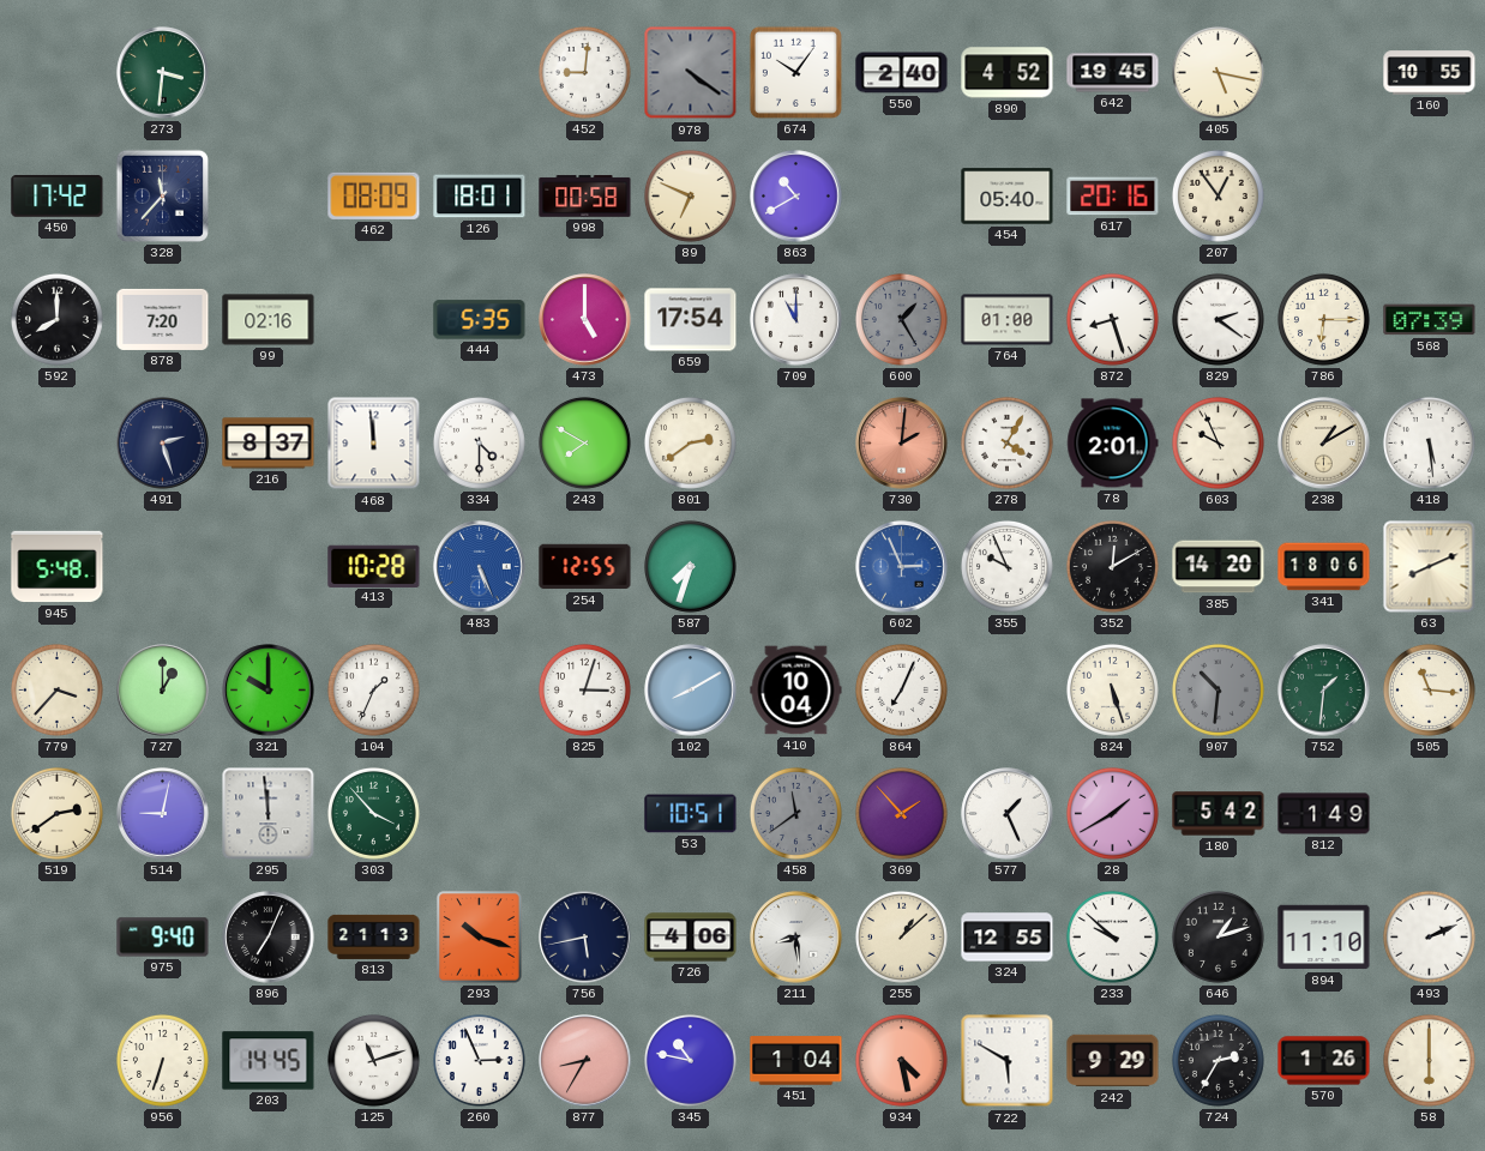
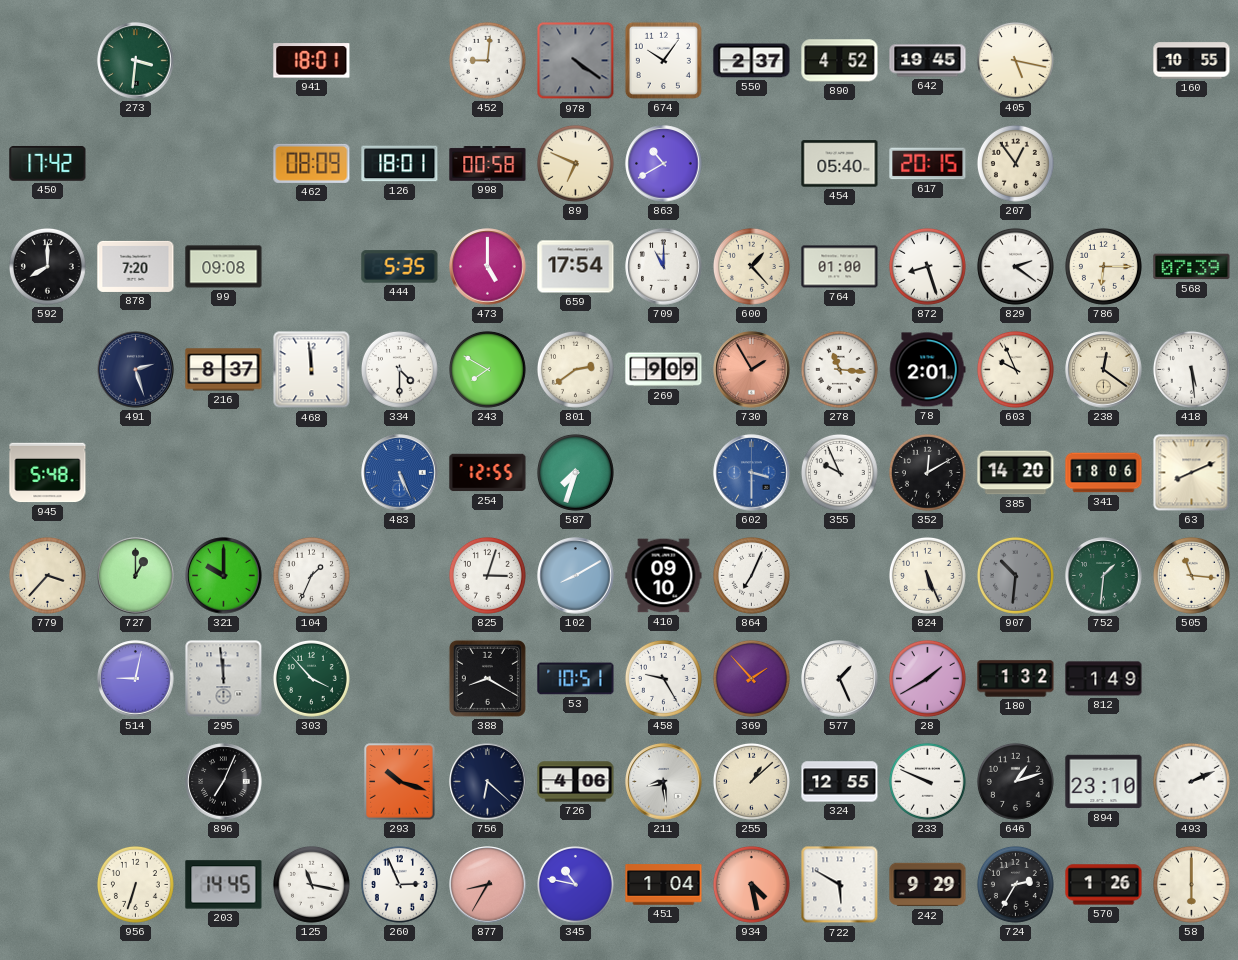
941: none -> 18:01 (312, 61)
550: 2:40 -> 2:37 (752, 61)
328: 11:37 -> none (162, 195)
617: 20:16 -> 20:15 (928, 164)
99: 02:16 -> 09:08 (224, 267)
600: 1:25 -> 1:23 (751, 266)
600 dial: grey -> cream (751, 266)
269: none -> 9:09 (664, 370)
730: 2:01 -> 1:55 (752, 370)
278: 4:05 -> 11:16 (839, 369)
238: 1:10 -> 12:21 (1104, 370)
413: 10:28 -> none (374, 566)
602: 2:56 -> 3:30 (752, 473)
410: 10:04 -> 09:10 (664, 576)
824: 5:27 -> 5:26 (927, 575)
519: 2:39 -> none (56, 813)
388: none -> 8:20 (487, 678)
458: 11:39 -> 9:25 (663, 678)
458 dial: grey -> white (663, 678)
180: 5:42 -> 1:32 (1016, 679)
975: 9:40 -> none (163, 938)
813: 21:13 -> none (374, 936)
756: 5:43 -> 6:22 (488, 782)
233: 9:52 -> 9:49 (927, 781)
894: 11:10 -> 23:10 (1104, 782)
125: 11:12 -> 11:17 (311, 884)
